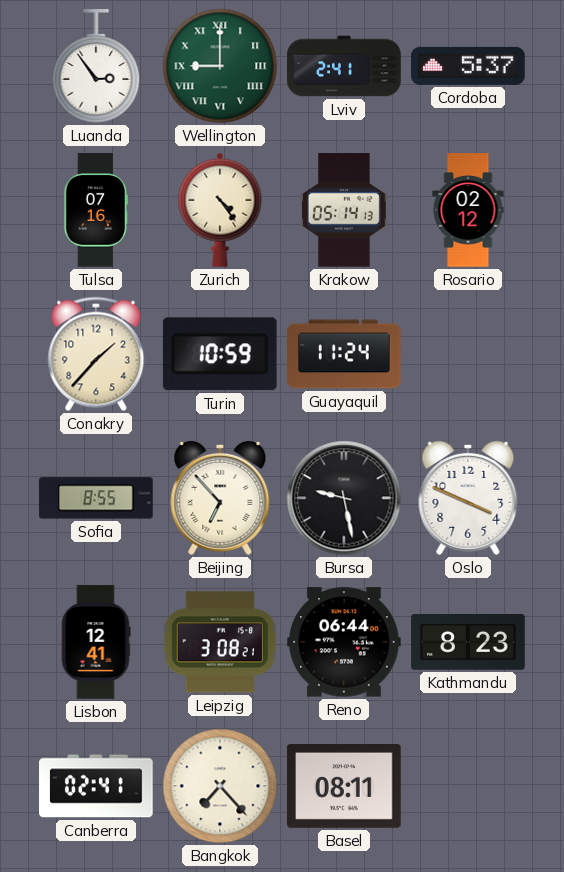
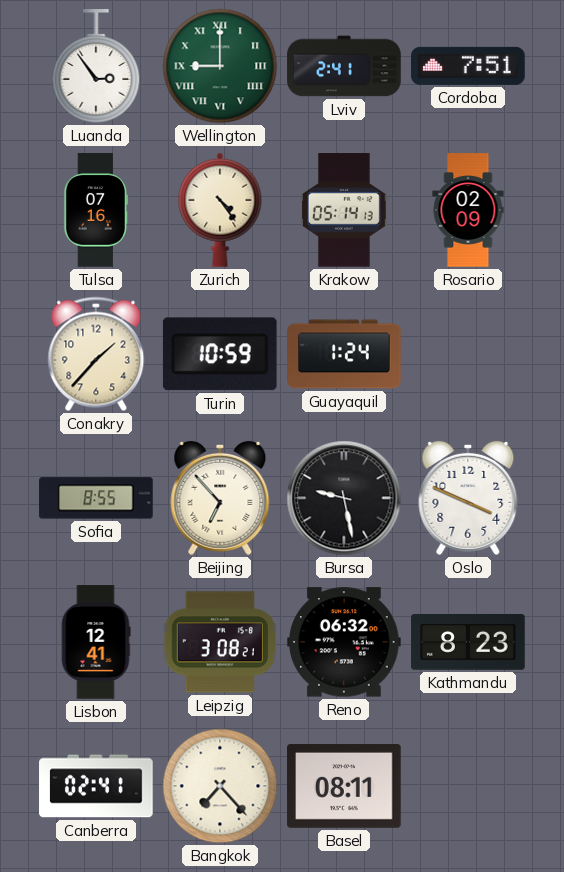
Cordoba: 5:37 -> 7:51 (468, 66)
Rosario: 02:12 -> 02:09 (468, 210)
Guayaquil: 11:24 -> 1:24 (344, 354)
Reno: 06:44 -> 06:32 (344, 642)
